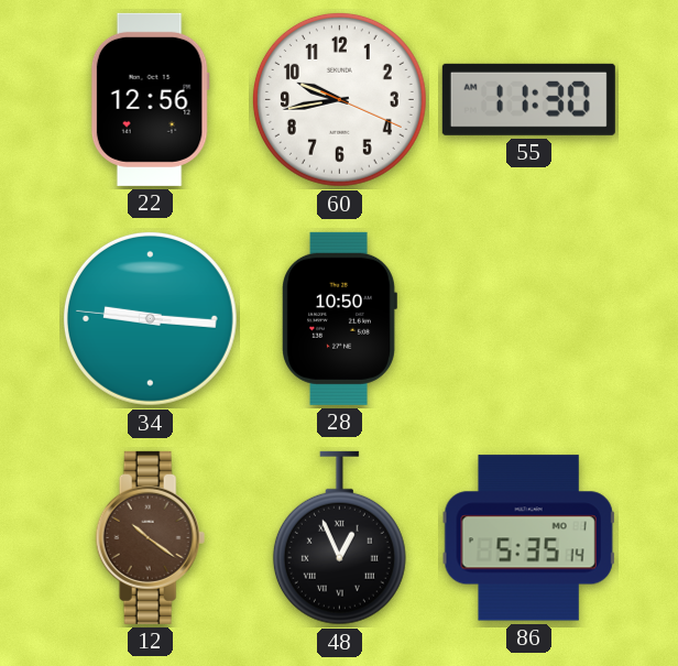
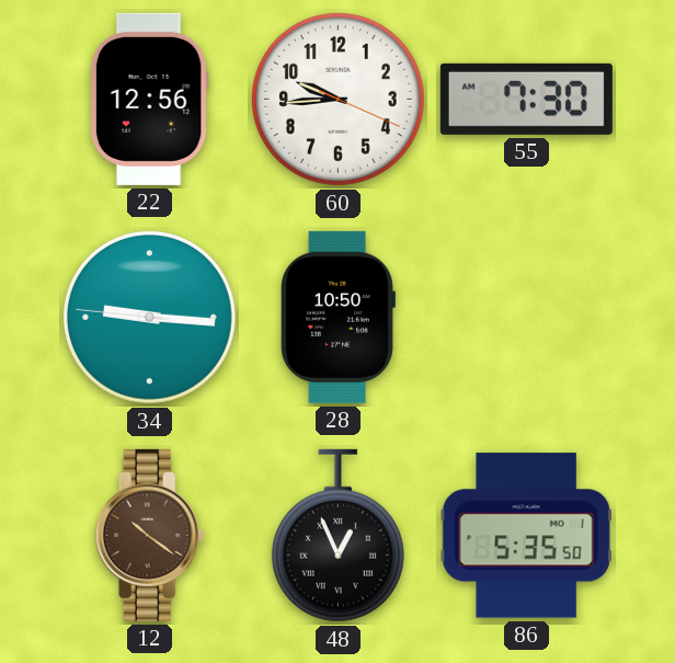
60: 9:43 -> 9:44 (337, 99)
55: 11:30 -> 7:30 (526, 99)
86: 5:35:14 -> 5:35:50 (526, 536)
